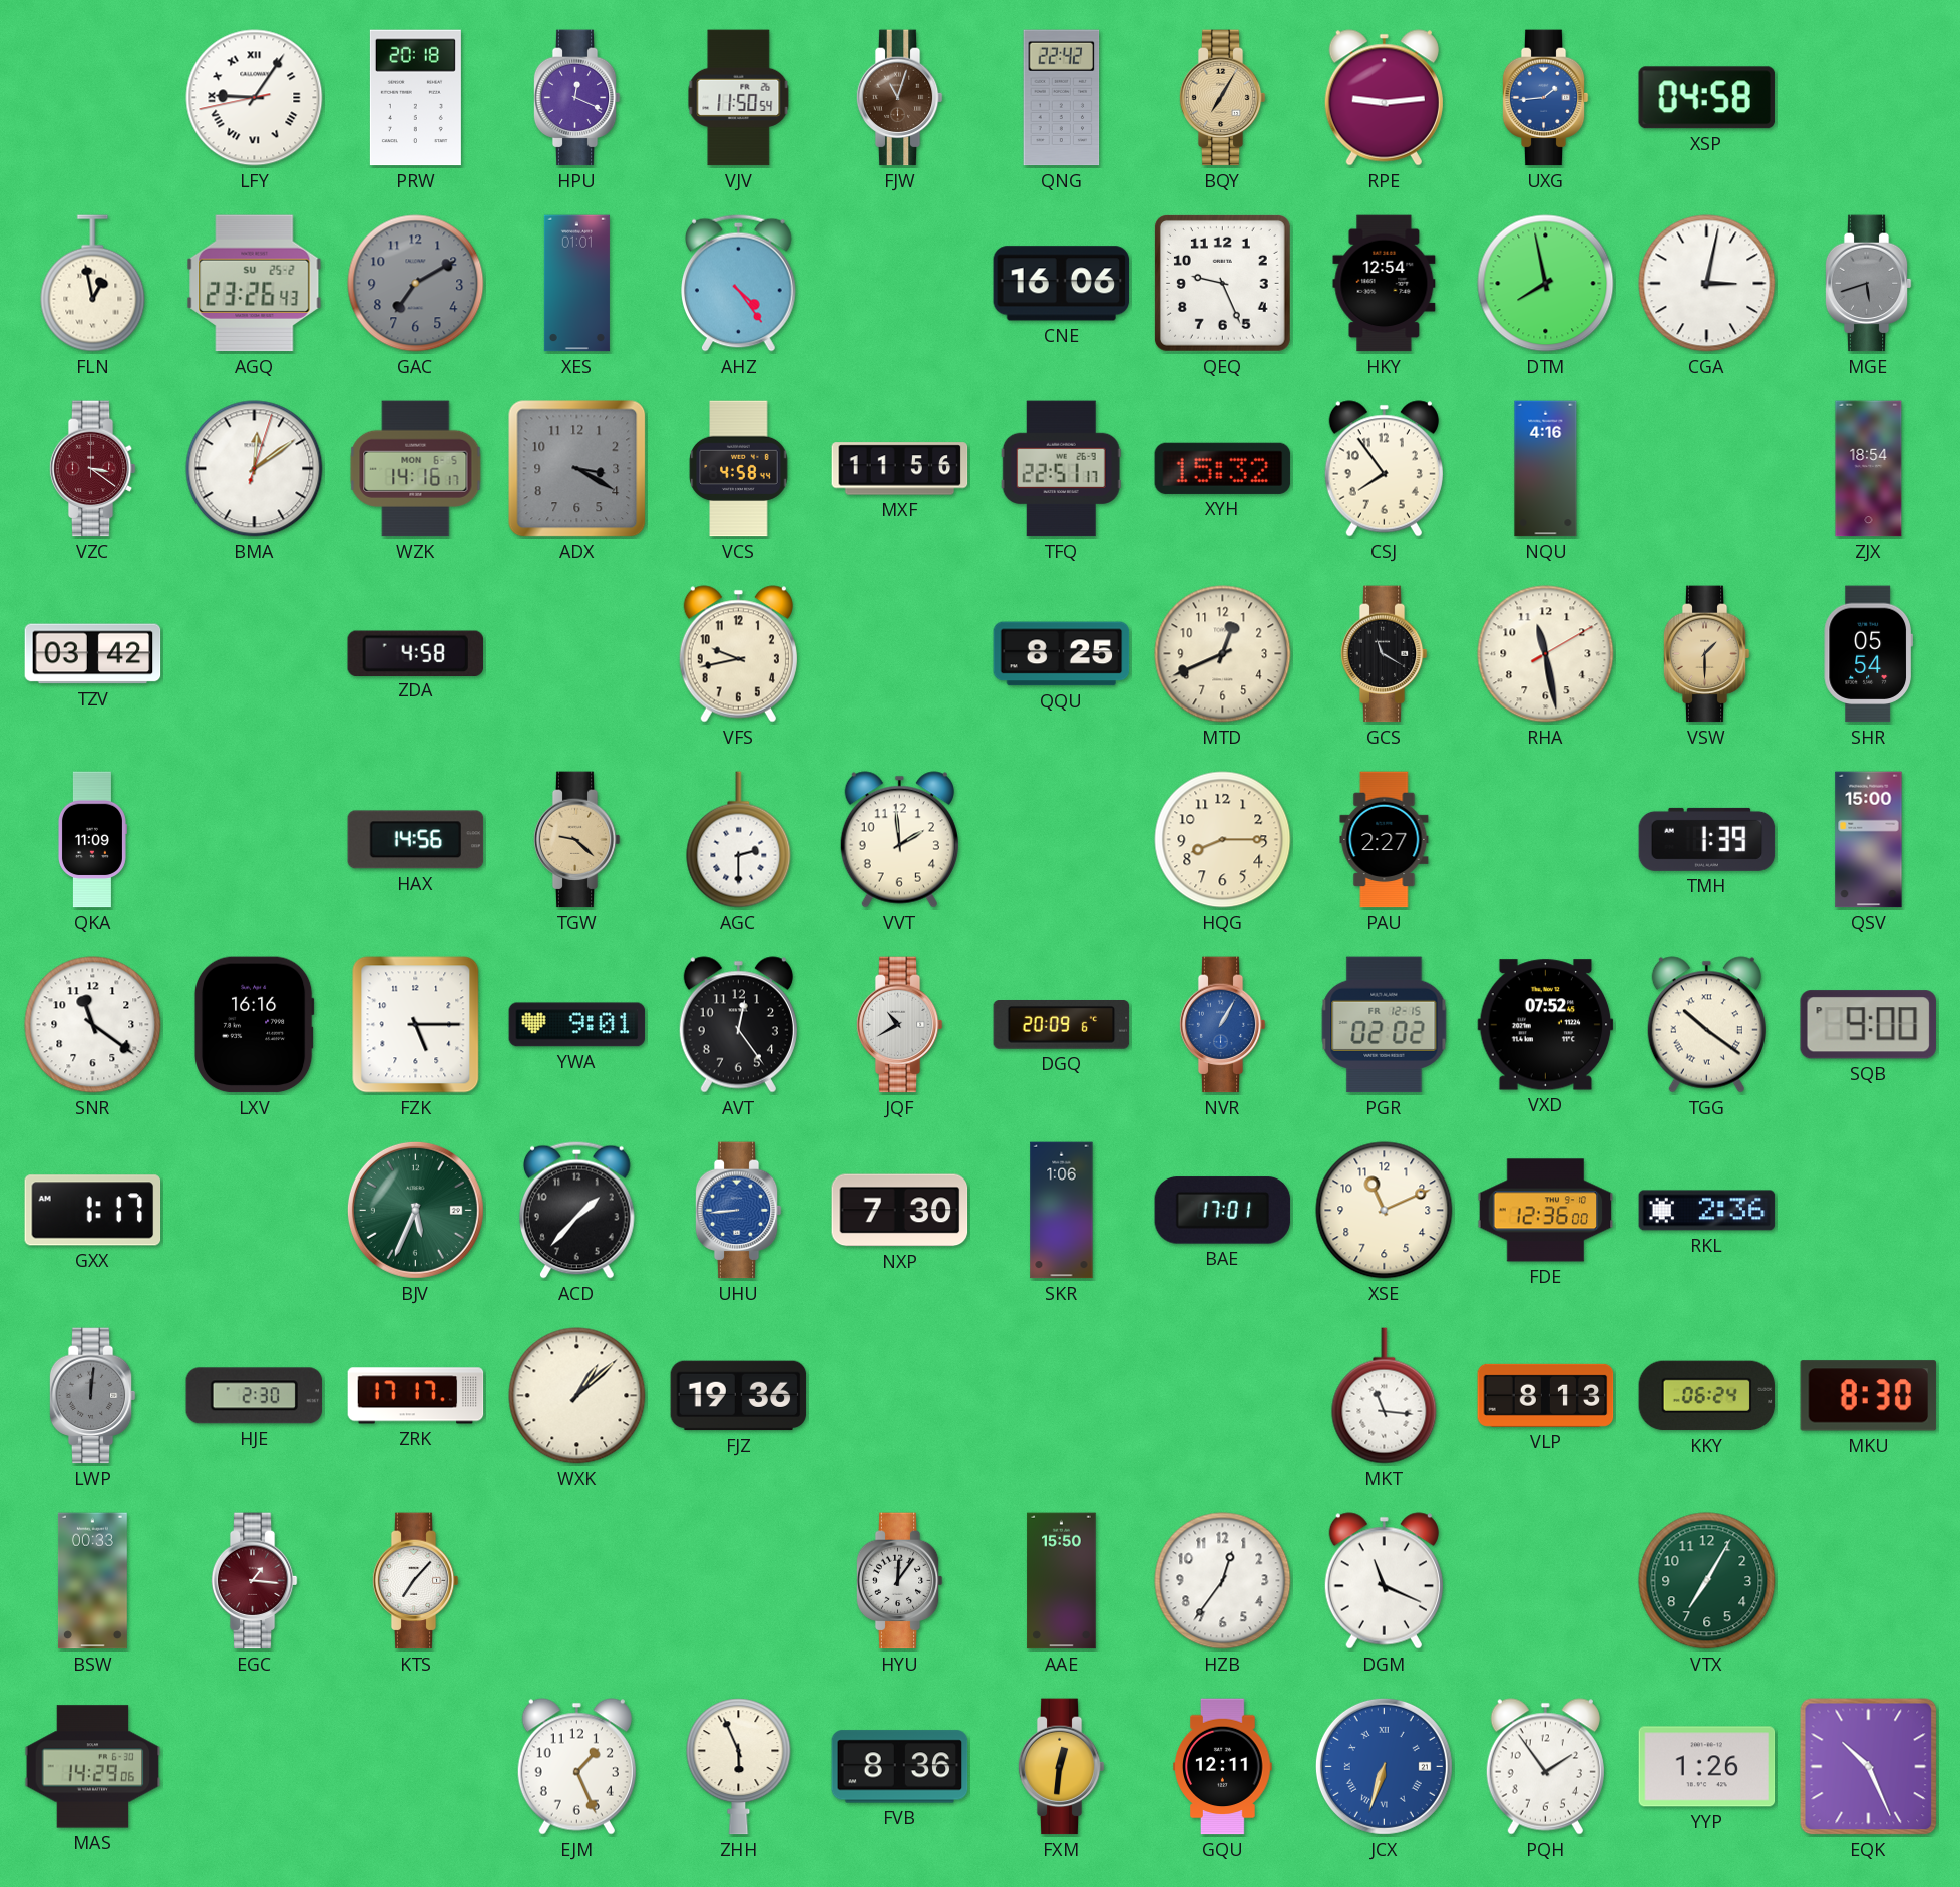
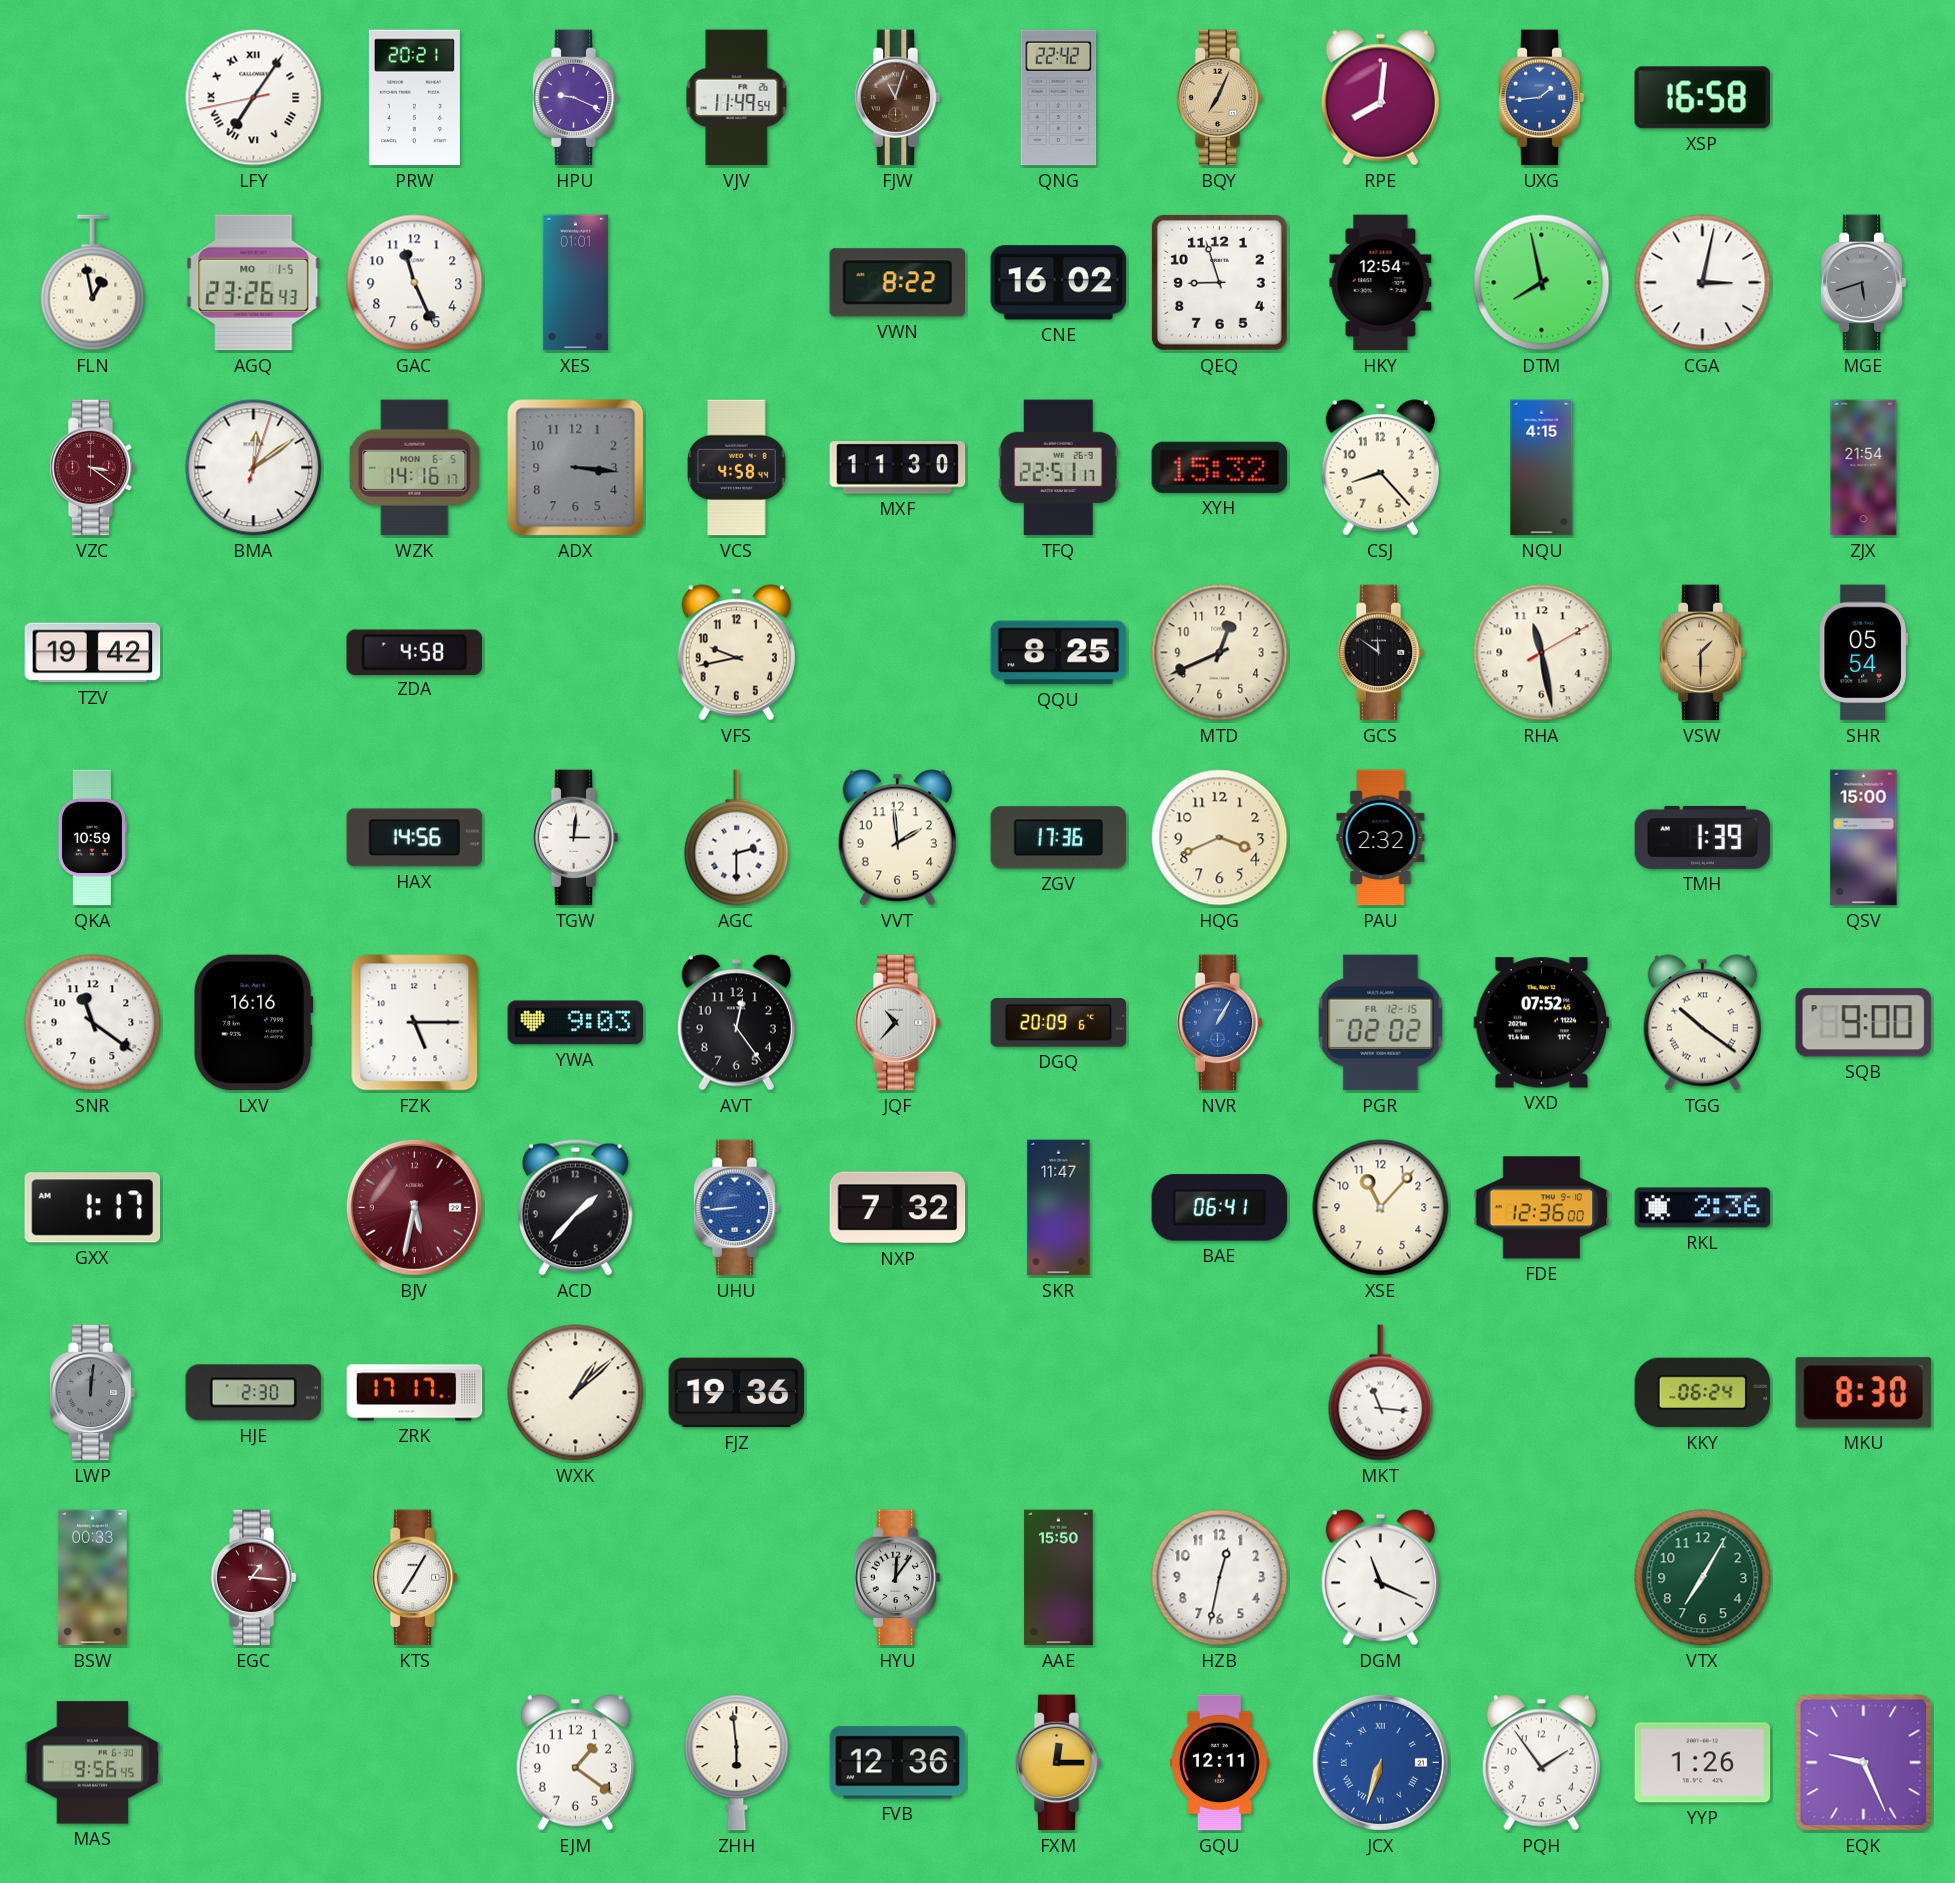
LFY: 9:05 -> 7:05 (254, 98)
PRW: 20:18 -> 20:21 (414, 98)
HPU: 12:19 -> 9:19 (575, 98)
VJV: 11:50 -> 11:49 (737, 98)
BQY: 7:05 -> 7:04 (1219, 98)
RPE: 9:14 -> 8:01 (1380, 98)
XSP: 04:58 -> 16:58 (1702, 98)
AGQ date: SU 25-2 -> MO 1-5 (254, 283)
GAC: 7:10 -> 11:26 (415, 283)
GAC dial: grey -> white (415, 283)
AHZ: 4:24 -> none (739, 283)
VWN: none -> 8:22 (898, 283)
CNE: 16:06 -> 16:02 (1059, 283)
QEQ: 9:26 -> 8:57 (1219, 282)
ADX: 3:20 -> 3:16 (576, 468)
MXF: 11:56 -> 11:30 (898, 468)
CSJ: 7:54 -> 8:23 (1380, 468)
NQU: 4:16 -> 4:15 (1542, 468)
ZJX: 18:54 -> 21:54 (1864, 468)
TZV: 03:42 -> 19:42 (93, 653)
GCS: 11:20 -> 11:51 (1380, 653)
QKA: 11:09 -> 10:59 (92, 838)
TGW: 9:22 -> 3:01 (575, 838)
TGW dial: champagne -> white (575, 838)
ZGV: none -> 17:36 (1059, 838)
HQG: 8:15 -> 3:41 (1220, 838)
PAU: 2:27 -> 2:32 (1381, 838)
YWA: 9:01 -> 9:03 (576, 1023)
JQF: 10:40 -> 10:37 (897, 1023)
BJV: 5:34 -> 5:32 (414, 1207)
BJV dial: green -> burgundy (414, 1207)
NXP: 7:30 -> 7:32 (898, 1208)
SKR: 1:06 -> 11:47 (1059, 1208)
BAE: 17:01 -> 06:41 (1220, 1208)
XSE: 11:11 -> 11:07 (1381, 1208)
VLP: 8:13 -> none (1546, 1395)
KTS: 7:07 -> 7:05 (414, 1578)
HZB: 12:36 -> 12:32 (1220, 1578)
MAS: 14:29 -> 9:56 (93, 1763)
EJM: 1:26 -> 1:21 (575, 1763)
ZHH: 5:56 -> 5:59 (737, 1763)
FVB: 8:36 -> 12:36 (898, 1763)
FXM: 12:31 -> 12:15 (1058, 1763)
EQK: 10:26 -> 9:26 (1864, 1763)
